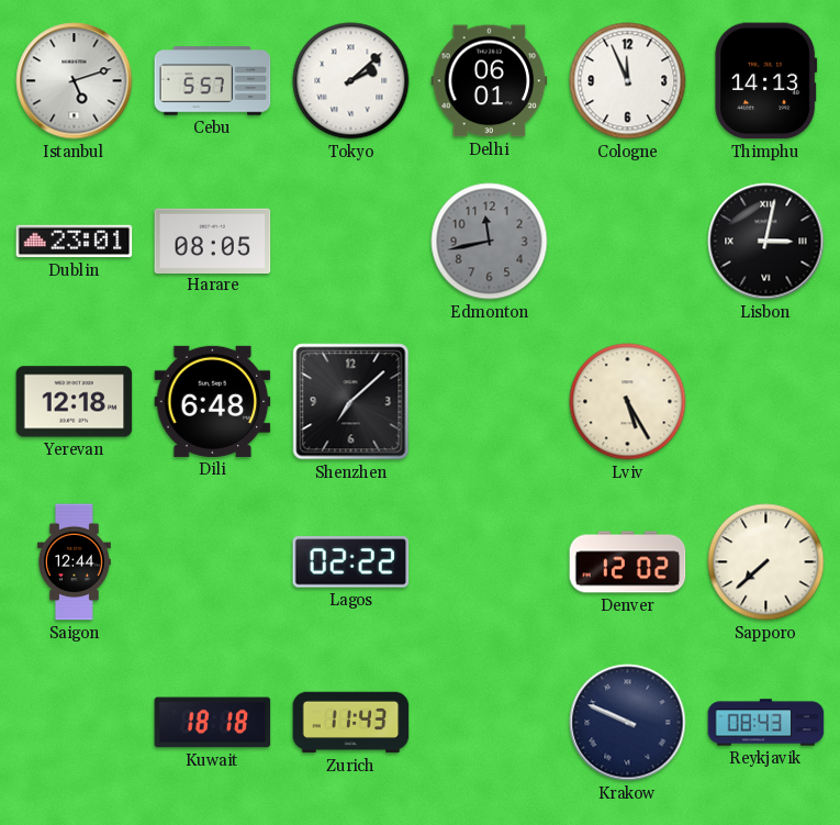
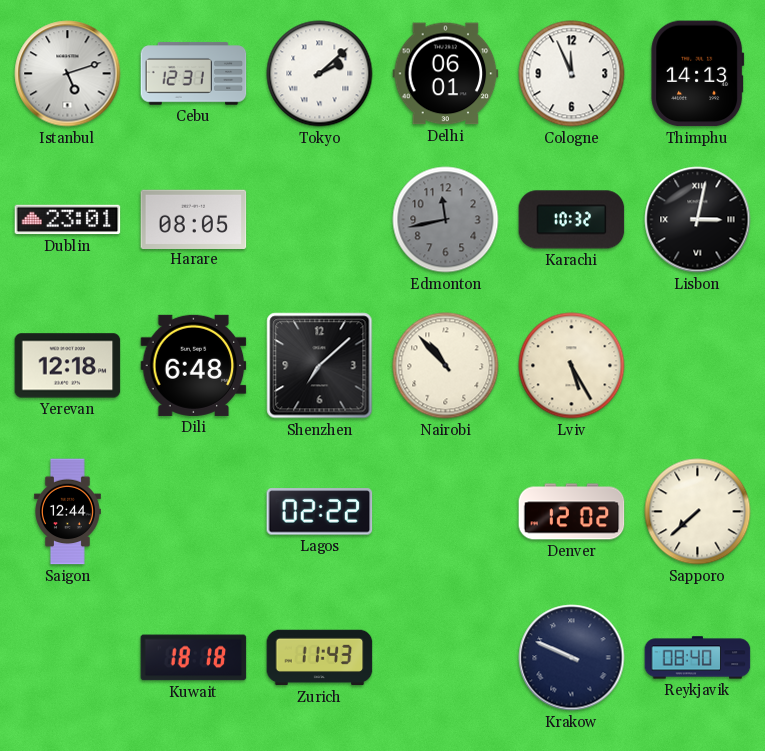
Cebu: 5:57 -> 12:31 (194, 74)
Karachi: none -> 10:32 (572, 220)
Nairobi: none -> 10:53 (446, 366)
Reykjavik: 08:43 -> 08:40 (698, 658)
